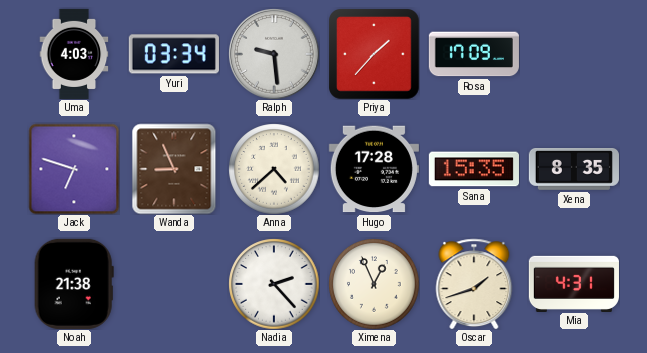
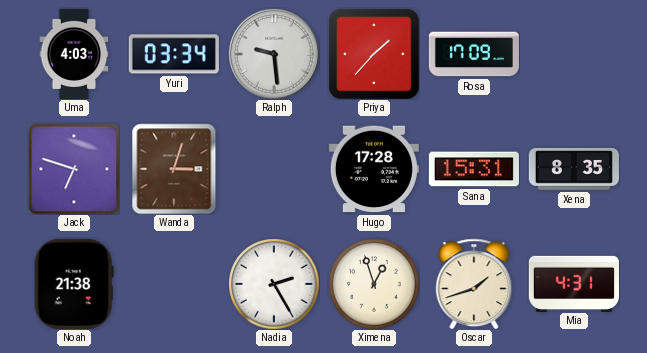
Wanda: 8:56 -> 3:03 (174, 169)
Anna: 4:38 -> none (274, 169)
Sana: 15:35 -> 15:31 (474, 169)
Nadia: 2:23 -> 2:25 (274, 284)
Ximena: 12:56 -> 12:57 (374, 284)
